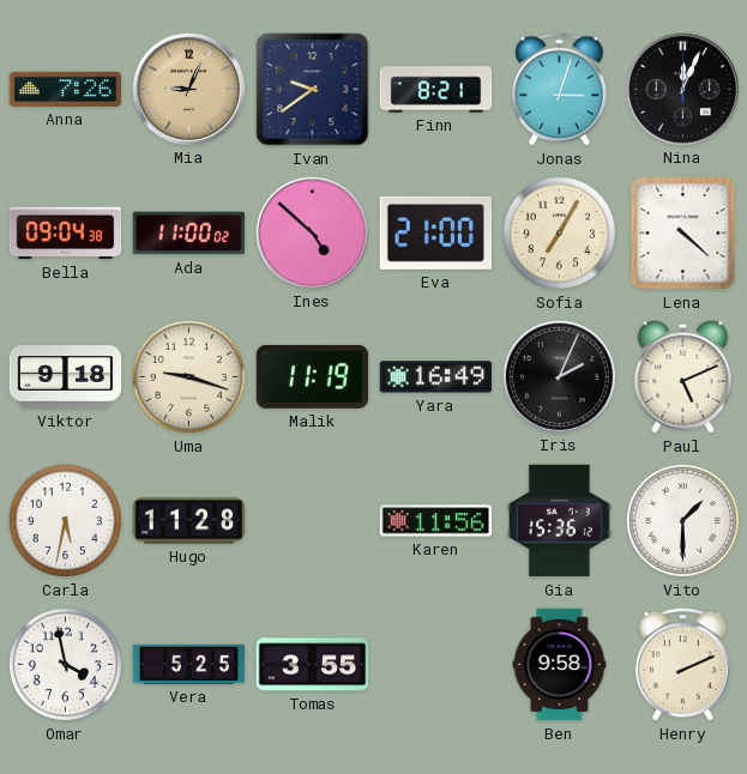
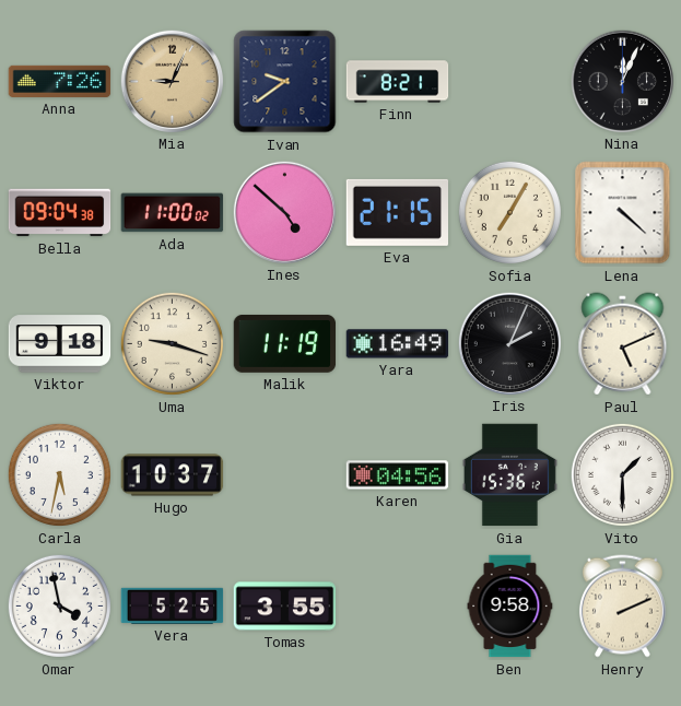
Jonas: 3:03 -> none (559, 90)
Eva: 21:00 -> 21:15 (397, 212)
Hugo: 11:28 -> 10:37 (173, 475)
Karen: 11:56 -> 04:56 (398, 475)
